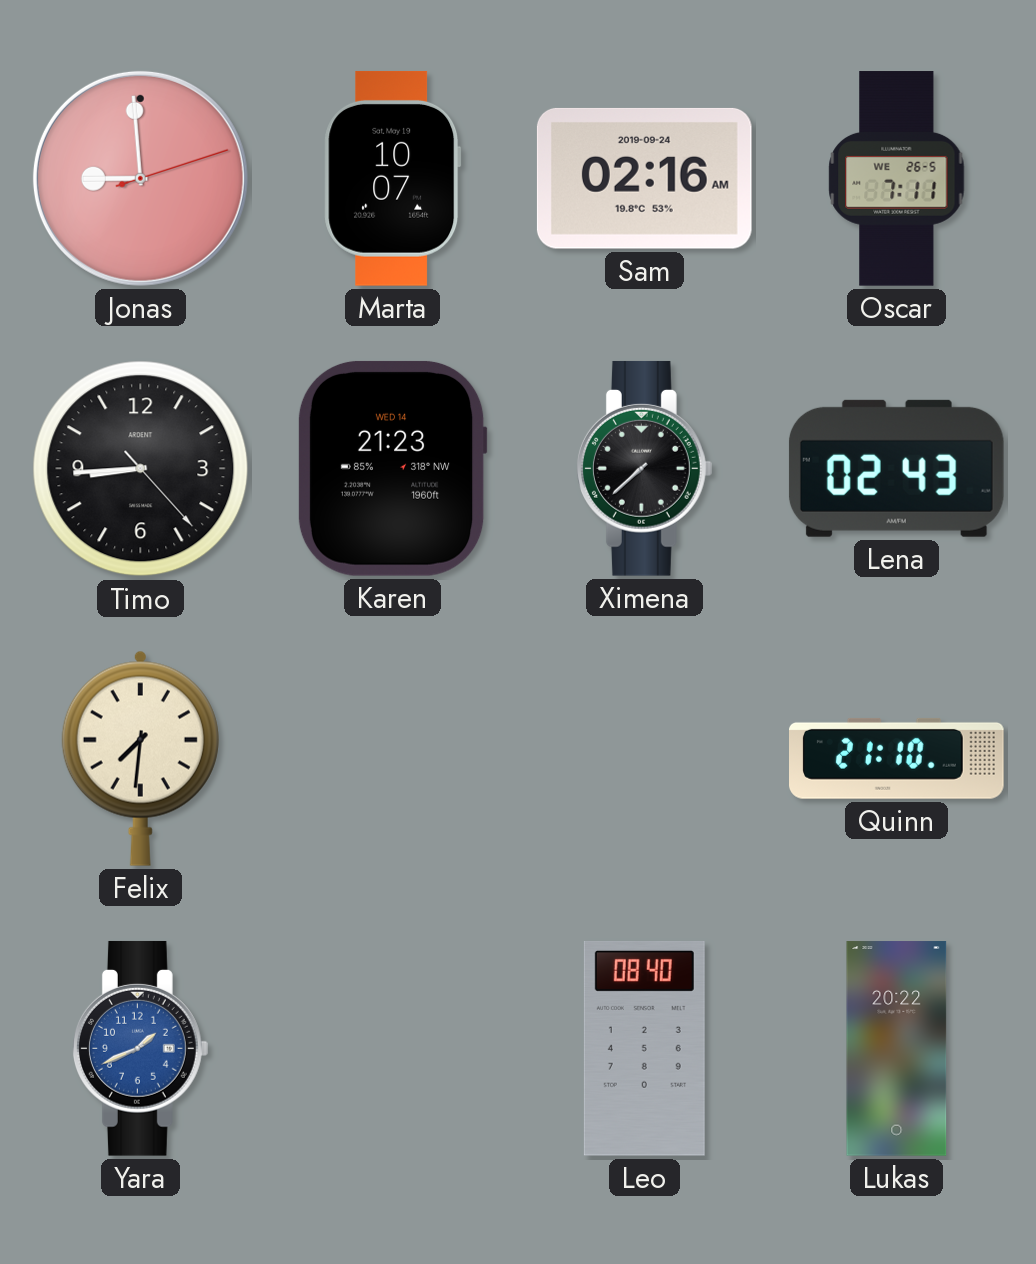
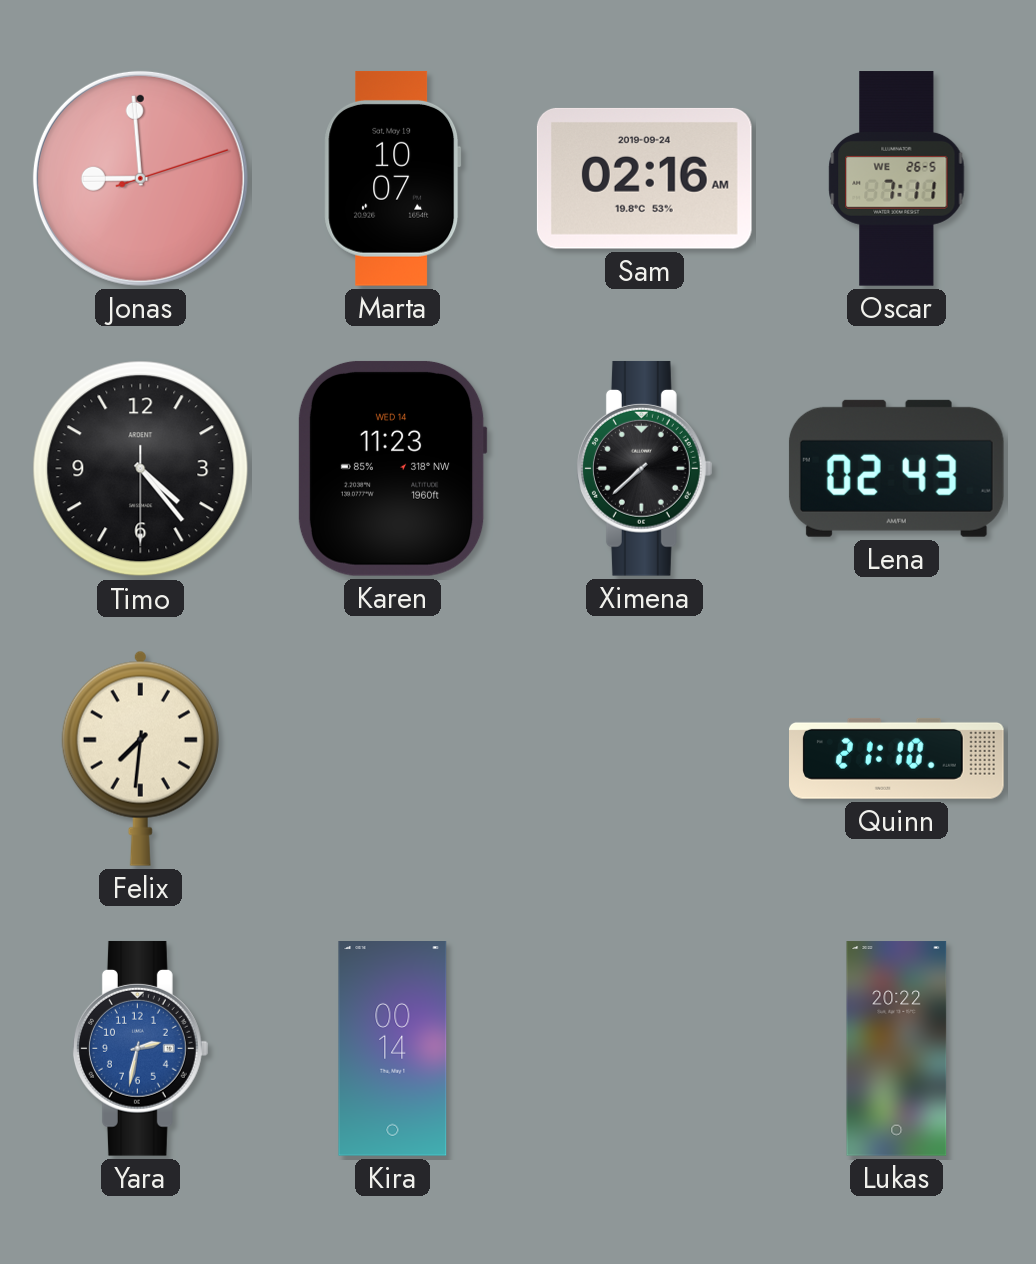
Timo: 8:44 -> 4:23 (141, 469)
Karen: 21:23 -> 11:23 (392, 468)
Yara: 1:41 -> 2:32 (140, 1048)
Kira: none -> 00:14 (393, 1049)
Leo: 08:40 -> none (644, 1048)
